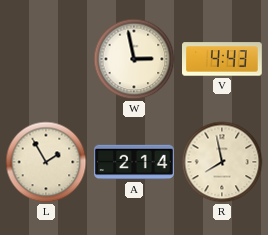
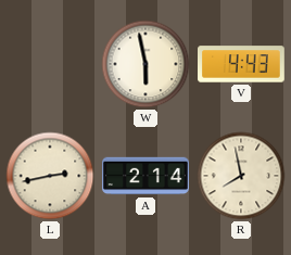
W: 2:58 -> 5:58 (145, 64)
L: 1:55 -> 2:43 (50, 176)
